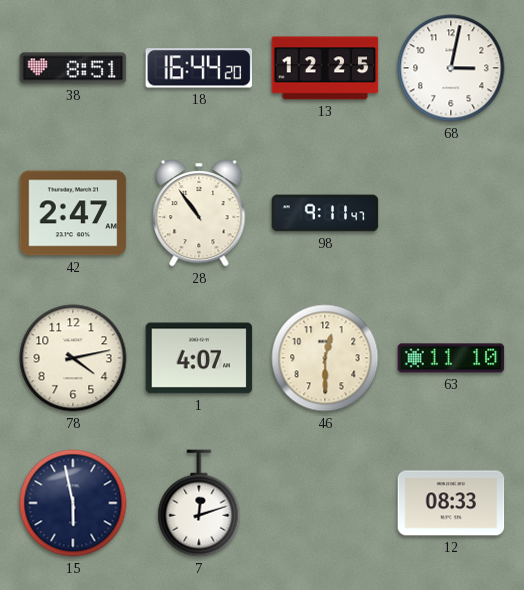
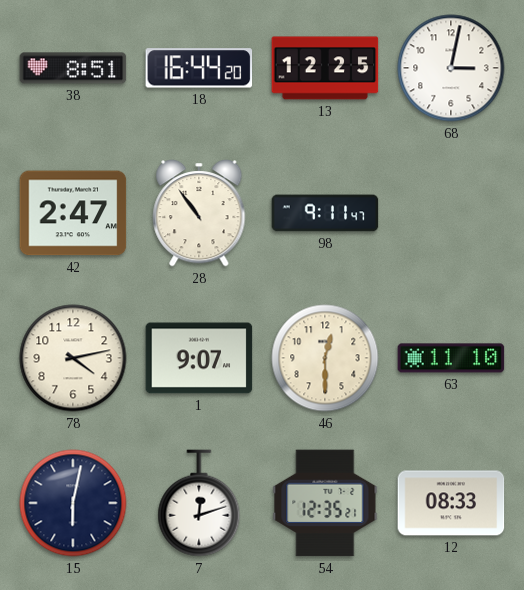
1: 4:07 -> 9:07 (199, 358)
15: 5:58 -> 6:02 (73, 503)
54: none -> 12:35 (325, 503)
